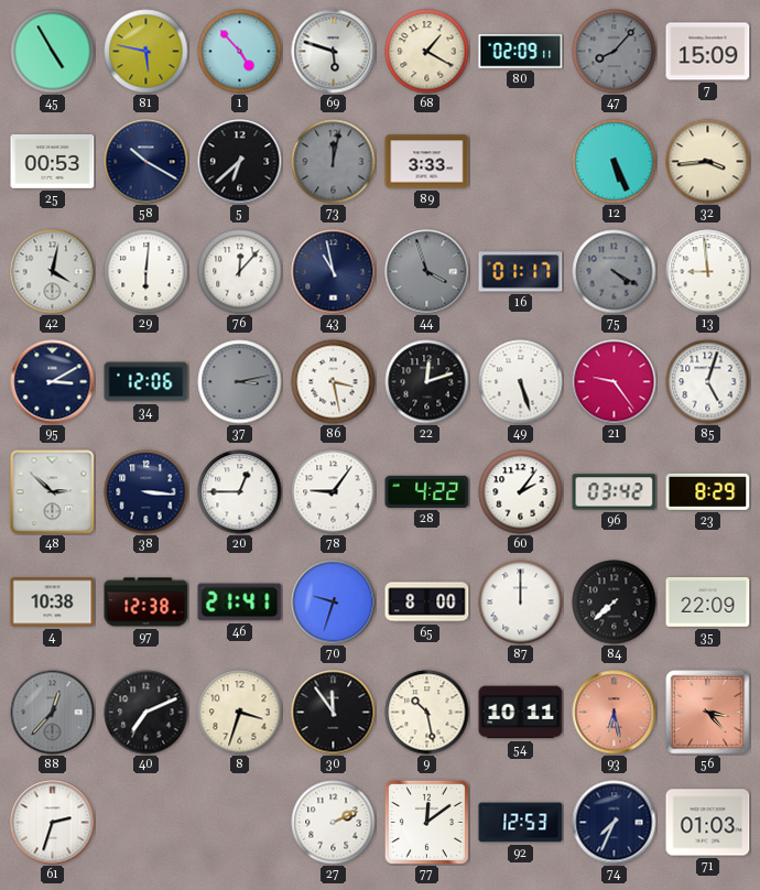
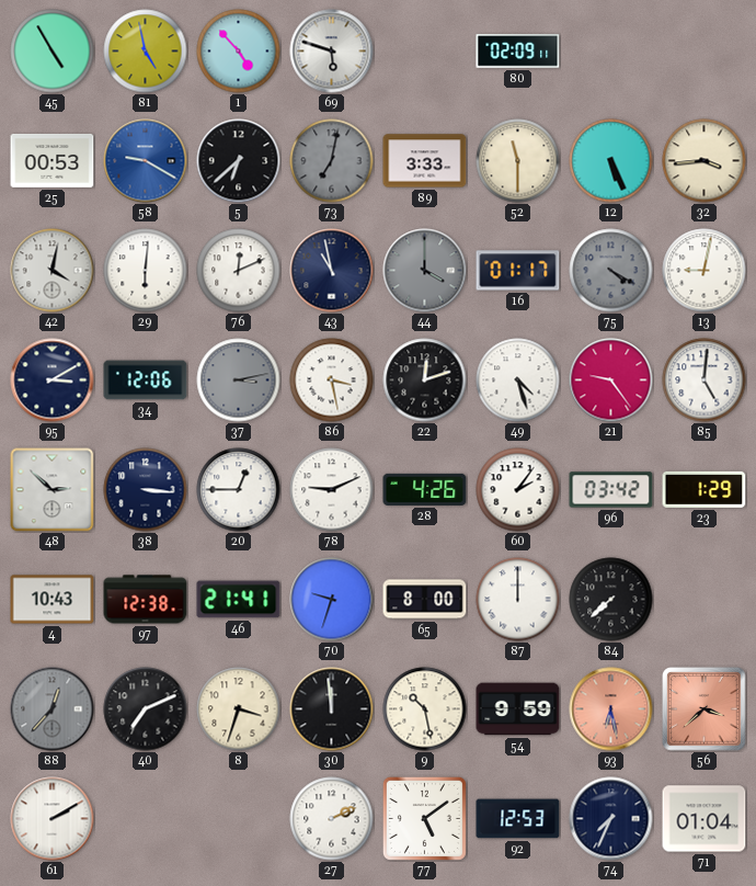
81: 5:47 -> 4:58 (146, 52)
68: 1:20 -> none (427, 52)
47: 8:07 -> none (615, 52)
7: 15:09 -> none (708, 52)
58: 10:20 -> 9:20 (146, 161)
58 dial: navy -> blue (146, 161)
73: 12:02 -> 7:02 (332, 161)
52: none -> 11:30 (518, 161)
76: 12:07 -> 12:11 (239, 271)
44: 3:57 -> 4:00 (425, 271)
13: 8:59 -> 9:02 (705, 271)
49: 5:27 -> 4:27 (518, 380)
85: 5:03 -> 5:01 (705, 380)
78: 9:06 -> 9:11 (332, 490)
28: 4:22 -> 4:26 (425, 489)
23: 8:29 -> 1:29 (705, 489)
4: 10:38 -> 10:43 (53, 600)
35: 22:09 -> none (708, 603)
30: 11:54 -> 11:59 (332, 709)
54: 10:11 -> 9:59 (518, 709)
56: 3:23 -> 3:38 (705, 709)
61: 2:33 -> 2:10 (53, 819)
77: 12:09 -> 5:09 (424, 818)
71: 01:03 -> 01:04 (705, 819)
